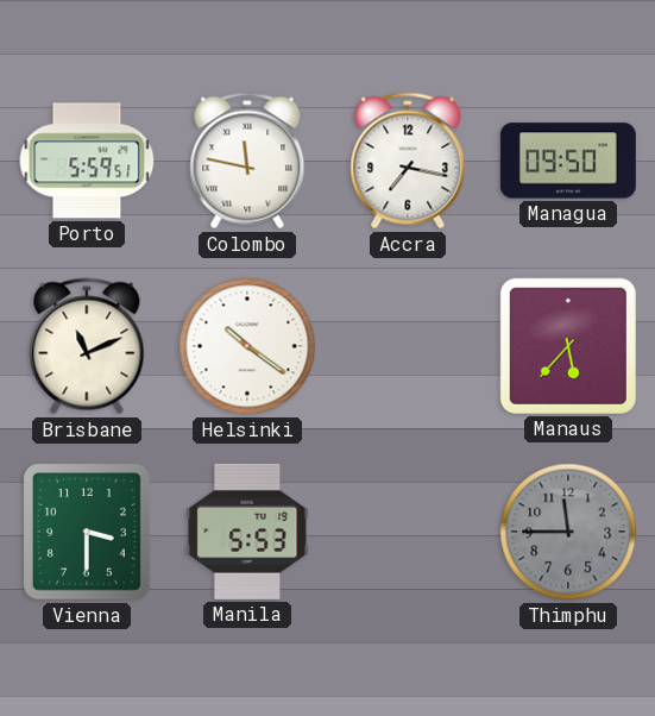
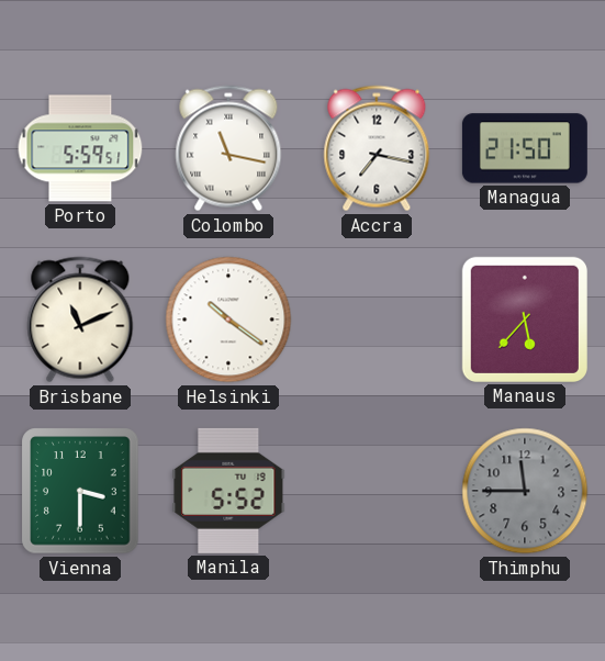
Colombo: 11:47 -> 11:17 (228, 148)
Managua: 09:50 -> 21:50 (525, 148)
Manila: 5:53 -> 5:52 (228, 491)
